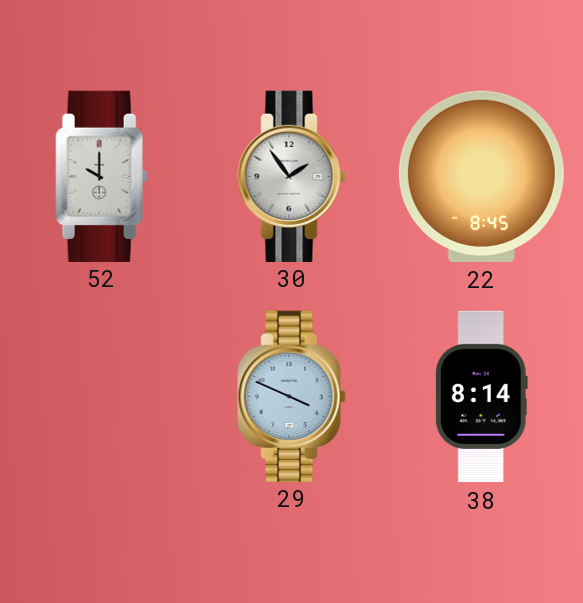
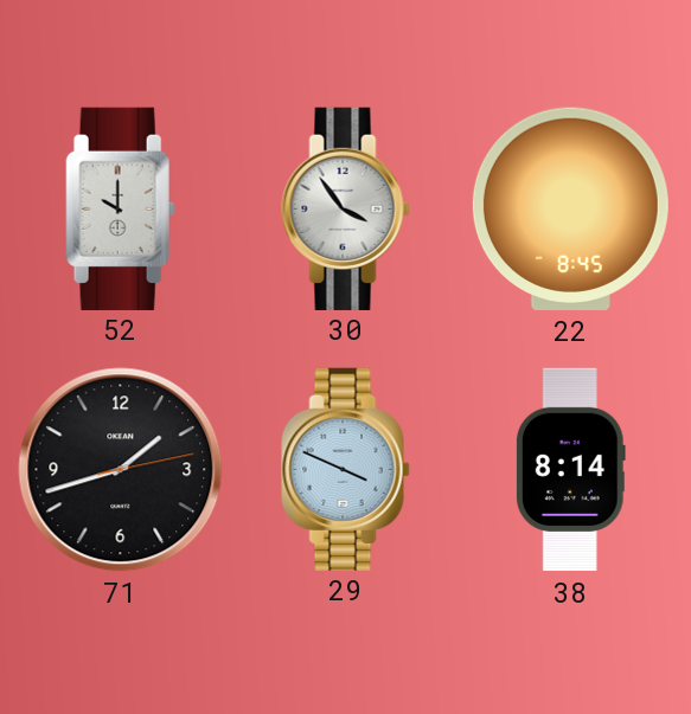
30: 1:54 -> 3:54 (346, 208)
71: none -> 1:42 (121, 470)
